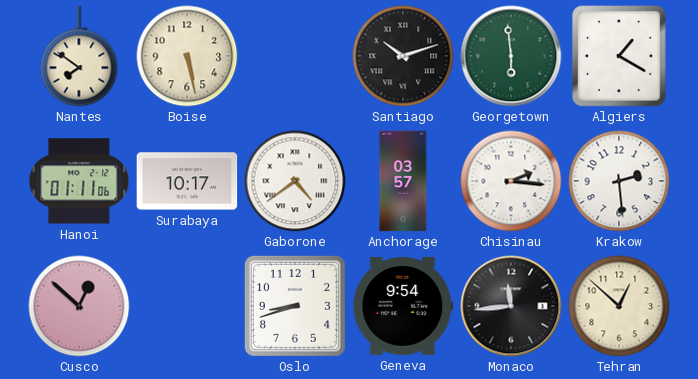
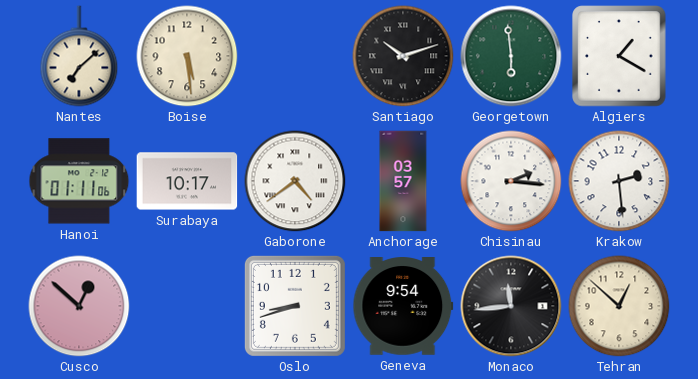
Nantes: 7:51 -> 7:08 (79, 56)
Boise: 5:28 -> 5:29 (187, 56)
